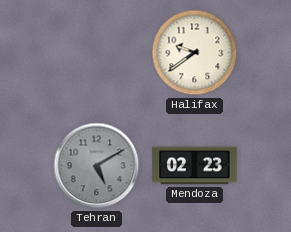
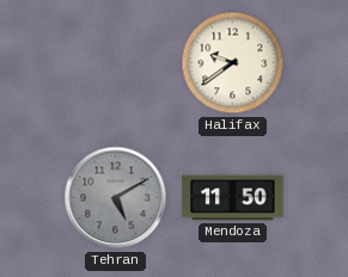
Mendoza: 02:23 -> 11:50 (233, 198)
